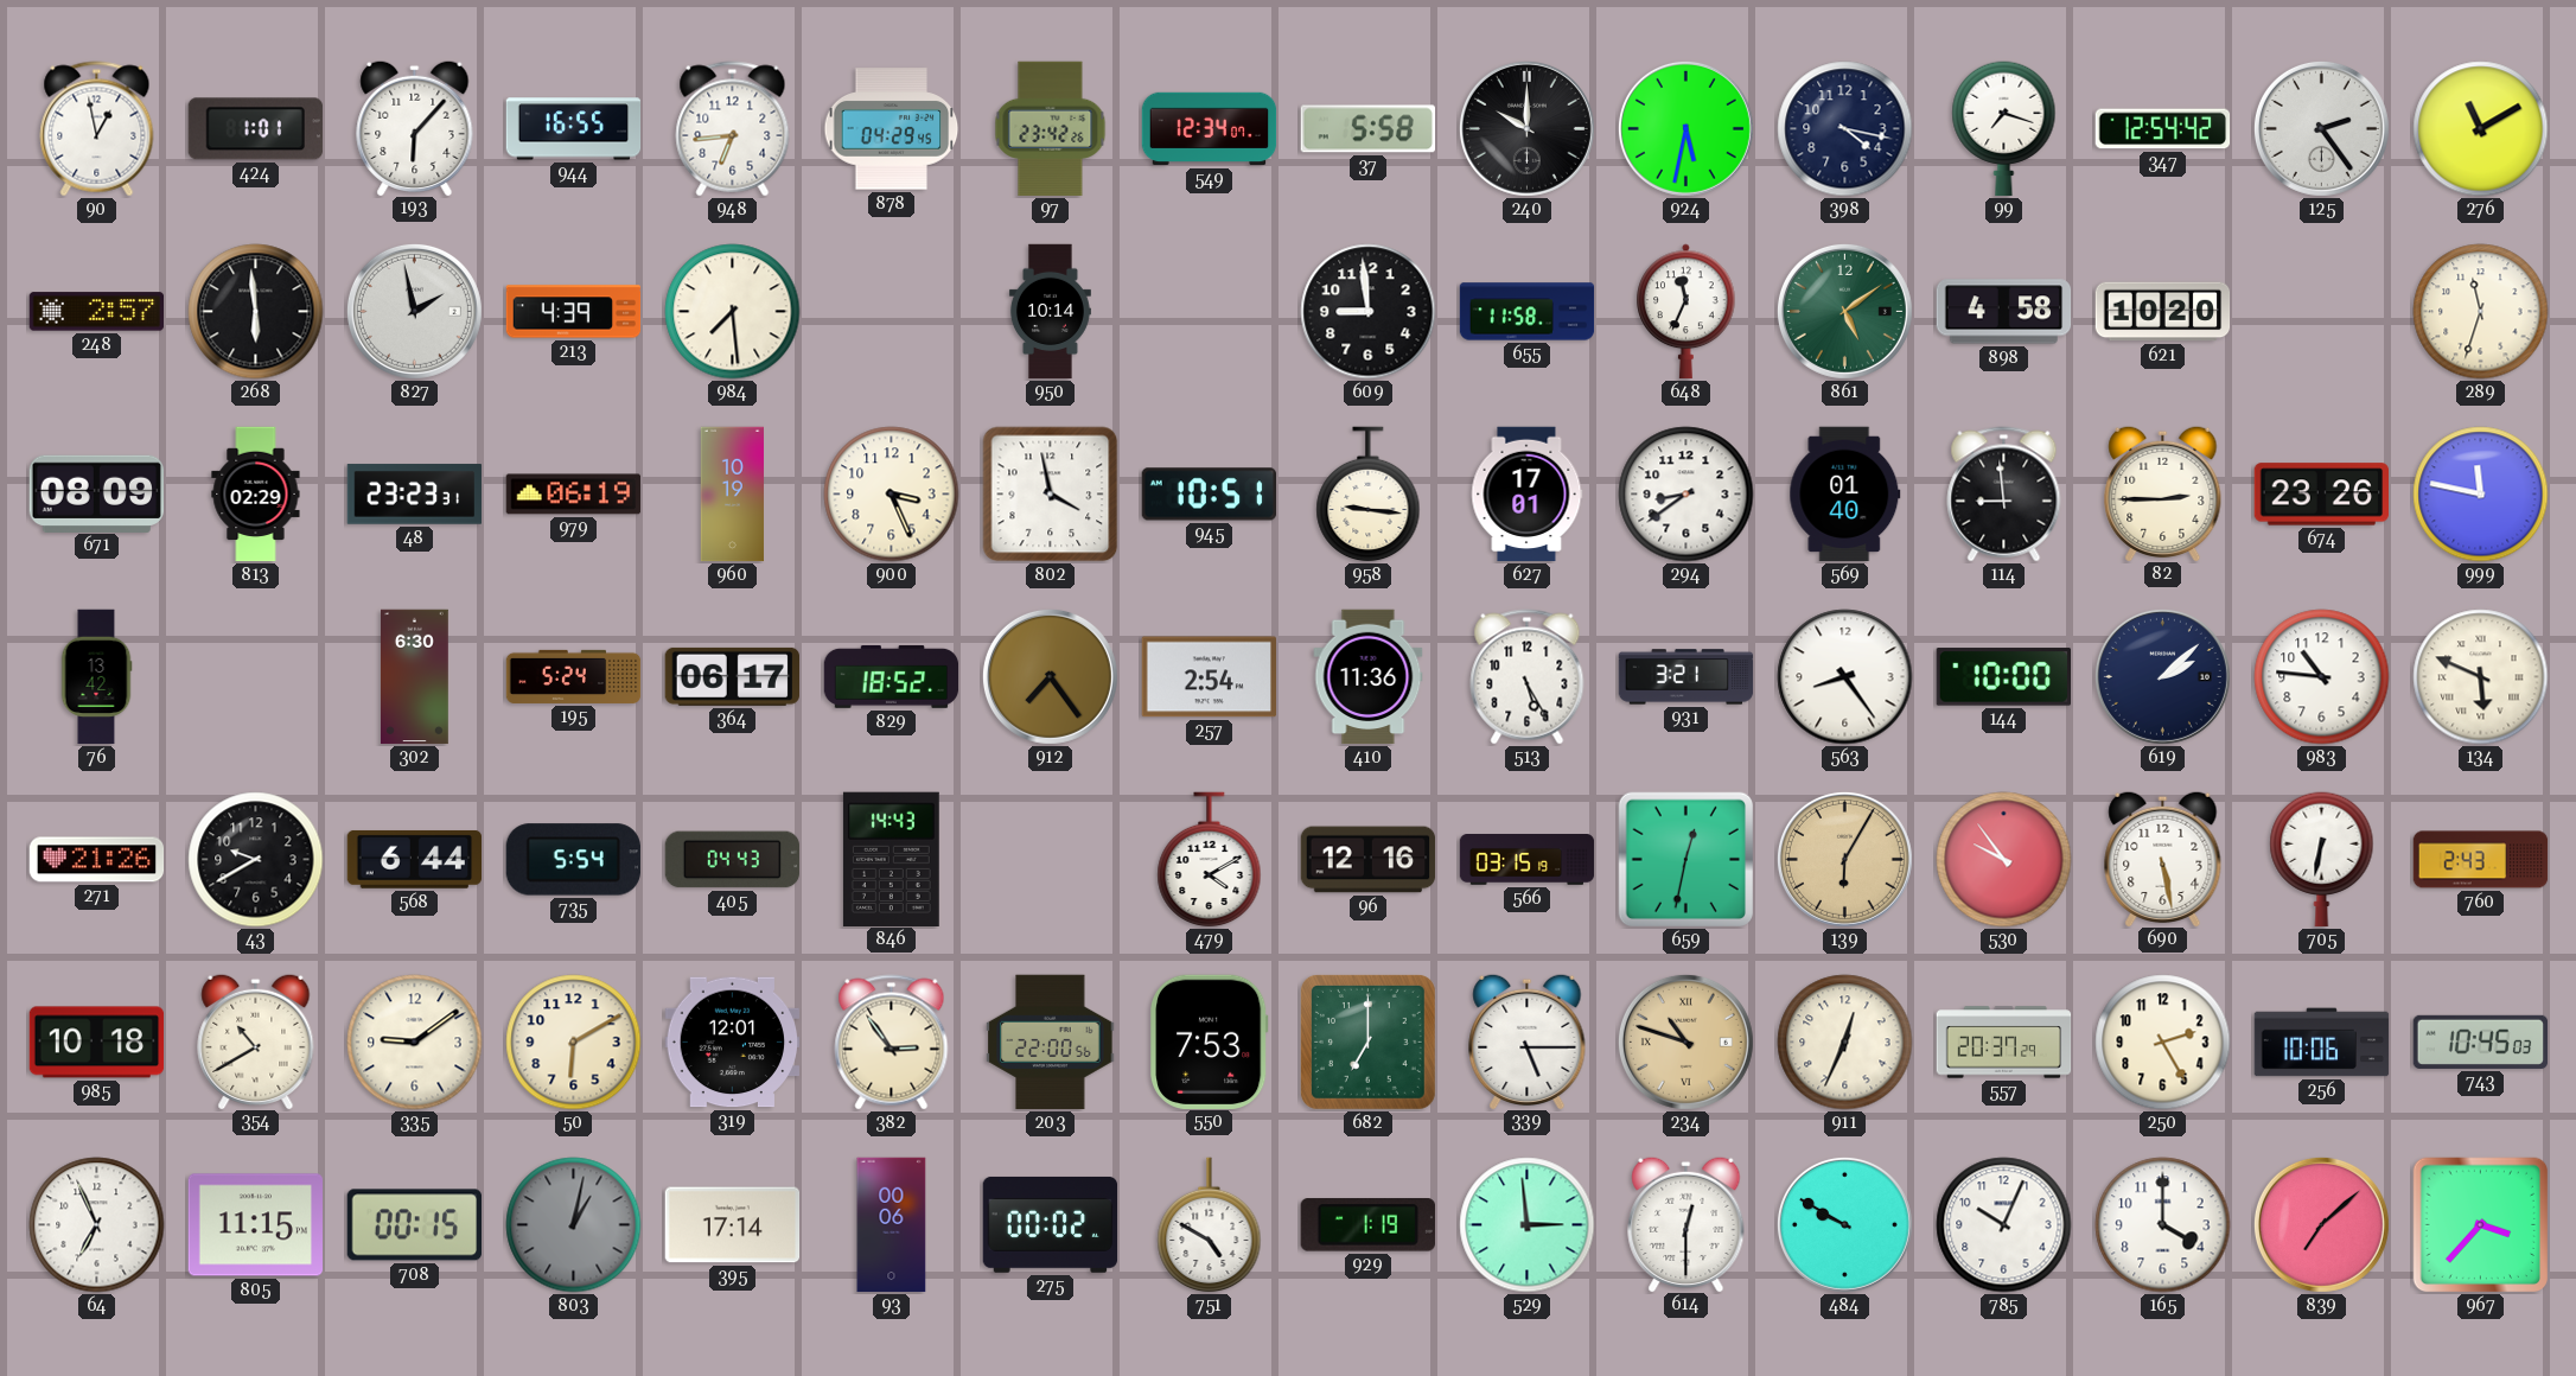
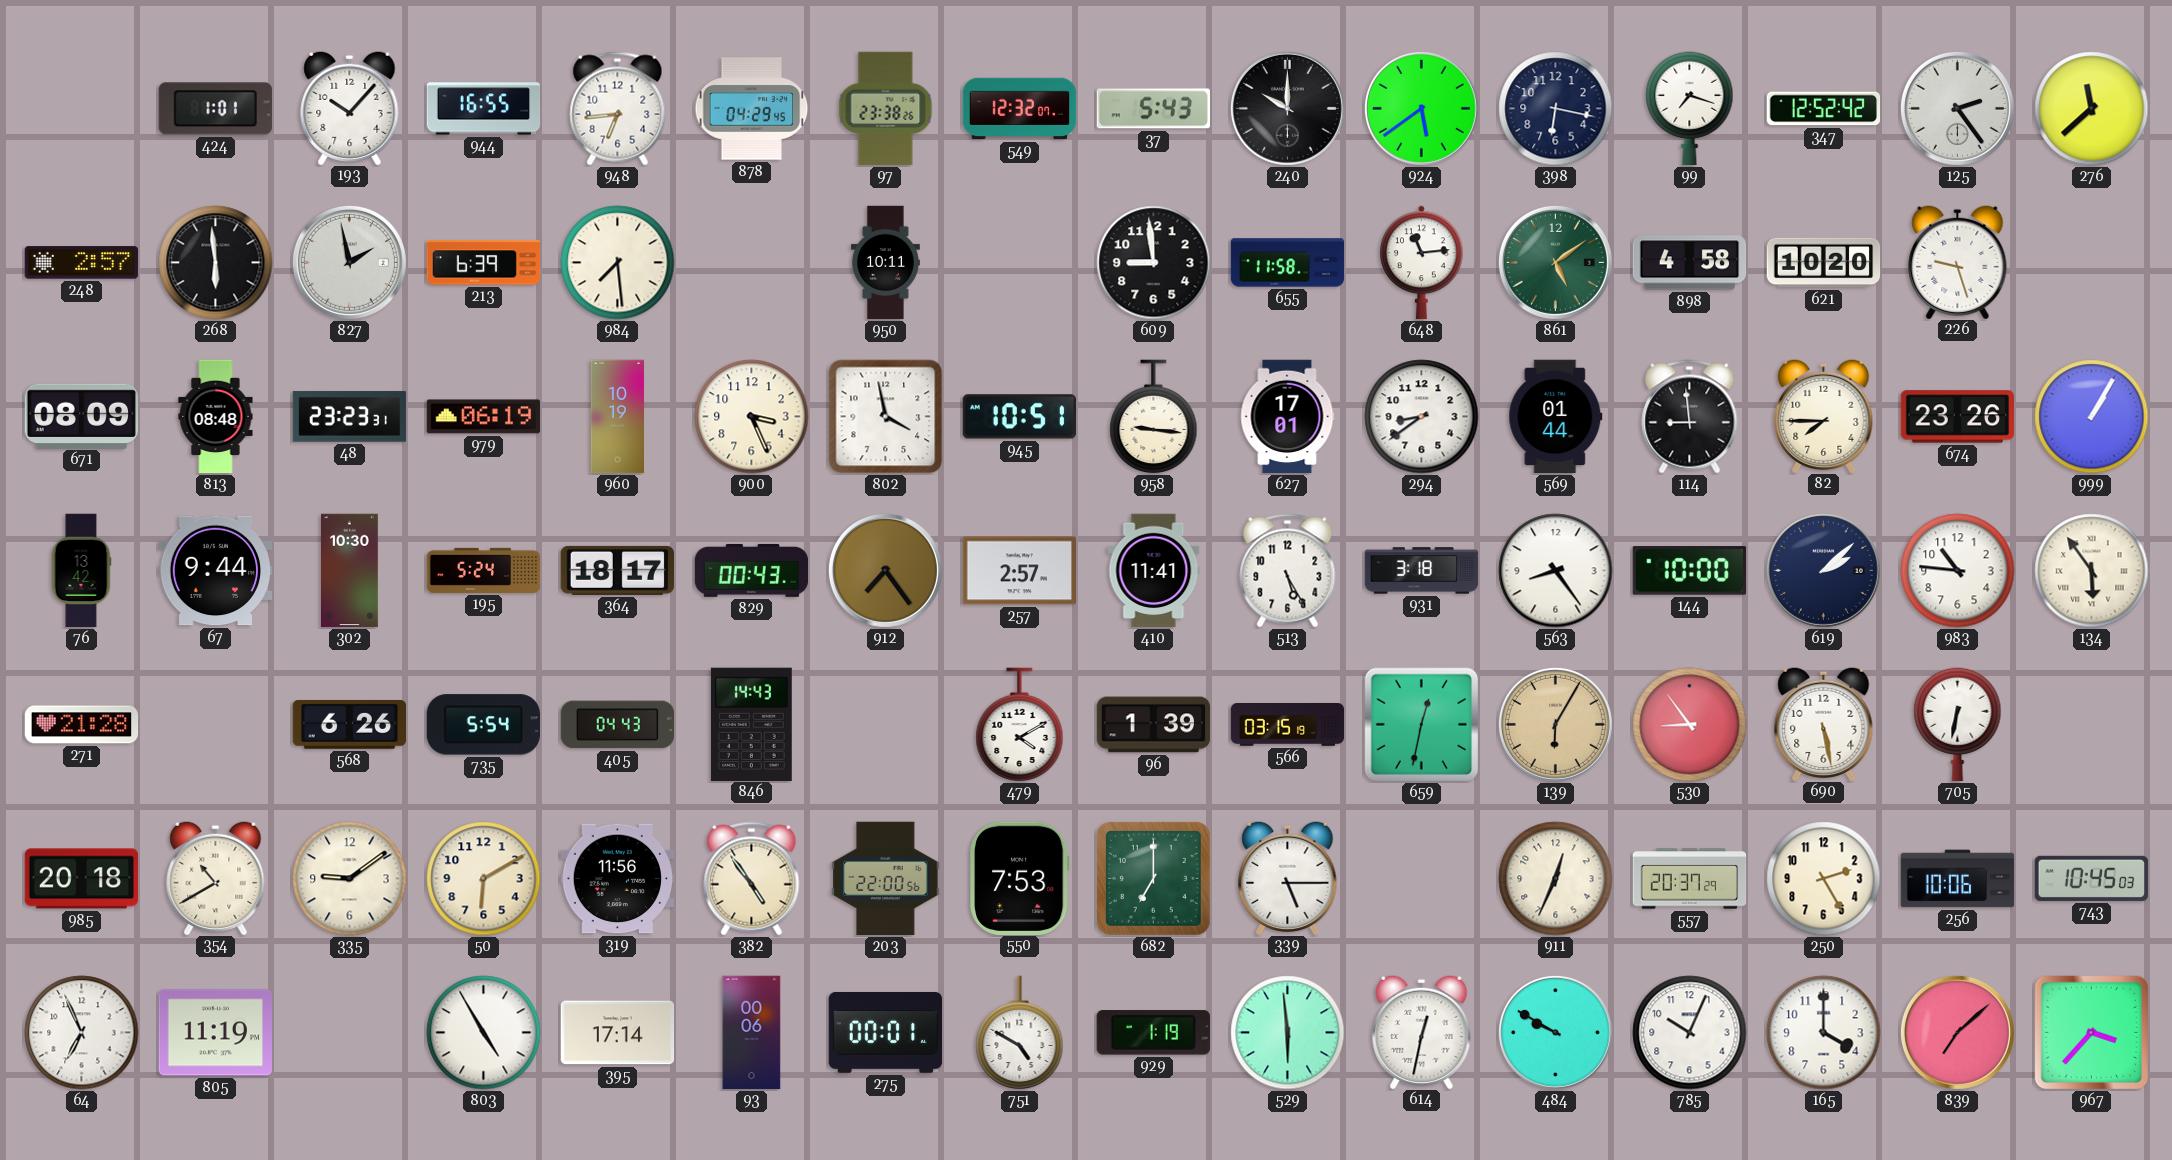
90: 12:58 -> none (97, 129)
193: 6:07 -> 10:07 (350, 107)
97: 23:42 -> 23:38 (886, 109)
549: 12:34 -> 12:32 (1020, 109)
37: 5:58 -> 5:43 (1154, 109)
924: 5:32 -> 5:39 (1421, 108)
398: 4:17 -> 6:17 (1556, 109)
347: 12:54 -> 12:52 (1824, 109)
276: 11:10 -> 11:38 (2092, 109)
213: 4:39 -> 6:39 (484, 263)
950: 10:14 -> 10:11 (885, 263)
648: 11:34 -> 11:14 (1422, 263)
226: none -> 9:27 (1958, 261)
289: 11:33 -> none (2481, 312)
813: 02:29 -> 08:48 (216, 417)
569: 01:40 -> 01:44 (1556, 417)
82: 2:45 -> 7:45 (1824, 415)
999: 11:47 -> 1:05 (2092, 417)
67: none -> 9:44 (216, 571)
302: 6:30 -> 10:30 (350, 571)
364: 06:17 -> 18:17 (617, 570)
829: 18:52 -> 00:43 (752, 570)
257: 2:54 -> 2:57 (1019, 571)
410: 11:36 -> 11:41 (1154, 571)
931: 3:21 -> 3:18 (1422, 571)
134: 5:49 -> 5:54 (2092, 571)
271: 21:26 -> 21:28 (82, 725)
43: 9:40 -> none (256, 860)
568: 6:44 -> 6:26 (349, 724)
96: 12:16 -> 1:39 (1154, 725)
530: 9:54 -> 8:54 (1690, 725)
760: 2:43 -> none (2481, 860)
985: 10:18 -> 20:18 (82, 879)
319: 12:01 -> 11:56 (618, 879)
382: 2:54 -> 4:54 (752, 879)
234: 10:48 -> none (1685, 1041)
805: 11:15 -> 11:19 (216, 1033)
708: 00:15 -> none (414, 1225)
803: 1:02 -> 4:55 (484, 1033)
803 dial: grey -> white (484, 1033)
275: 00:02 -> 00:01 (886, 1032)
529: 2:59 -> 5:59 (1288, 1033)
614: 12:30 -> 12:32 (1422, 1031)
